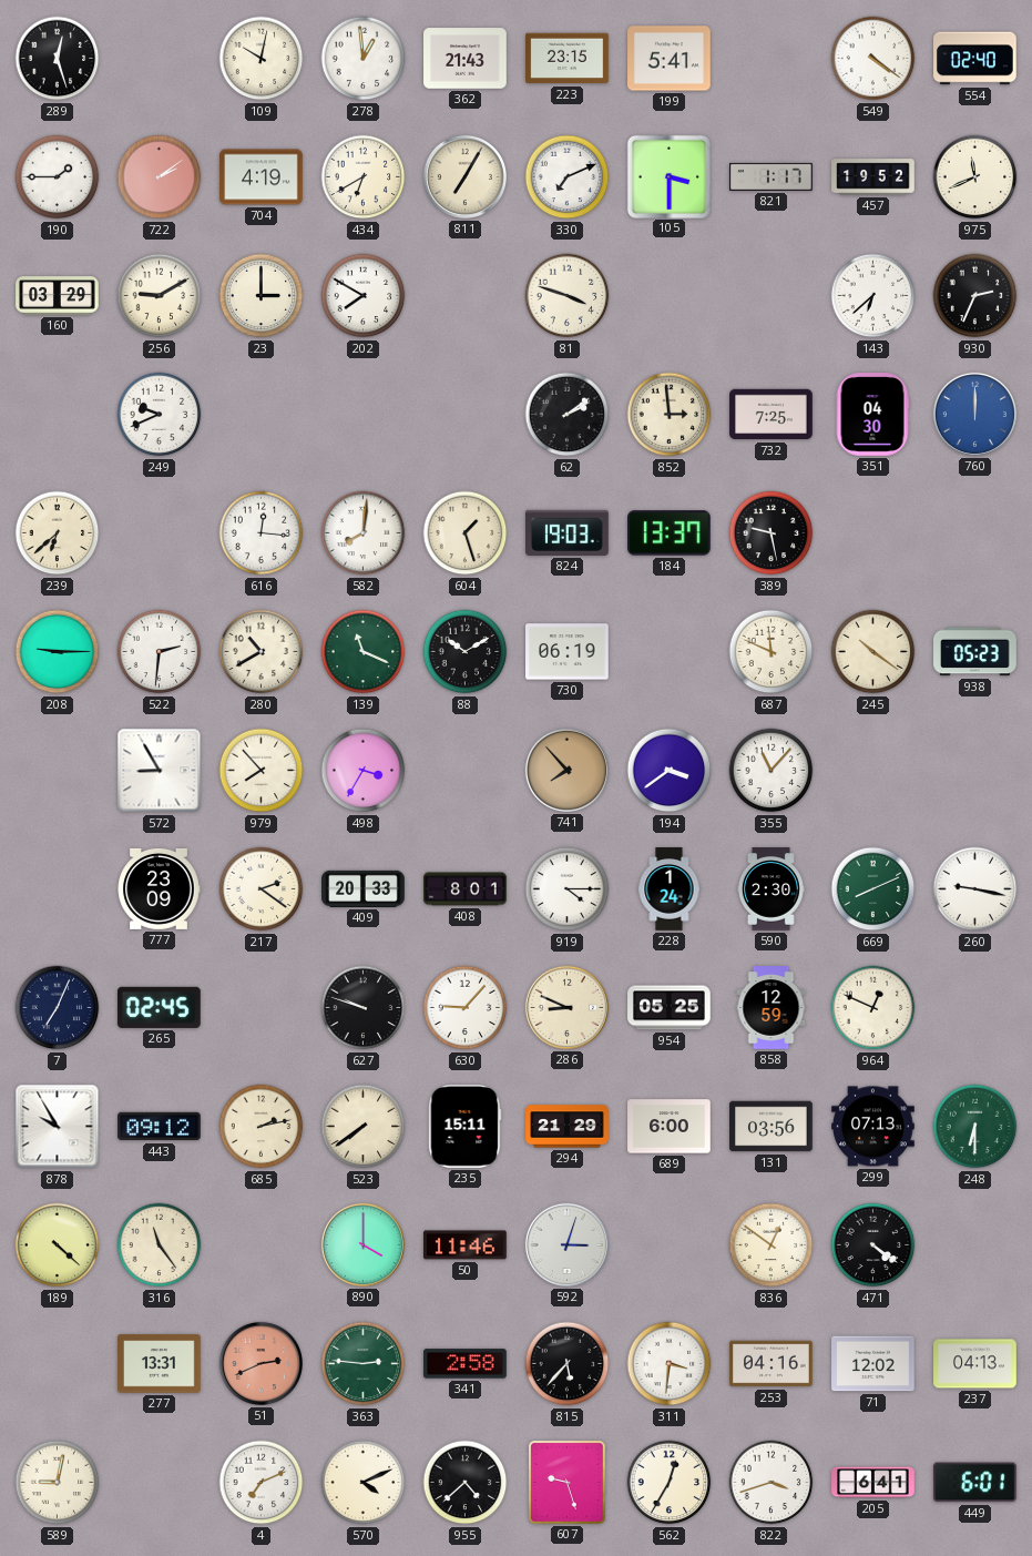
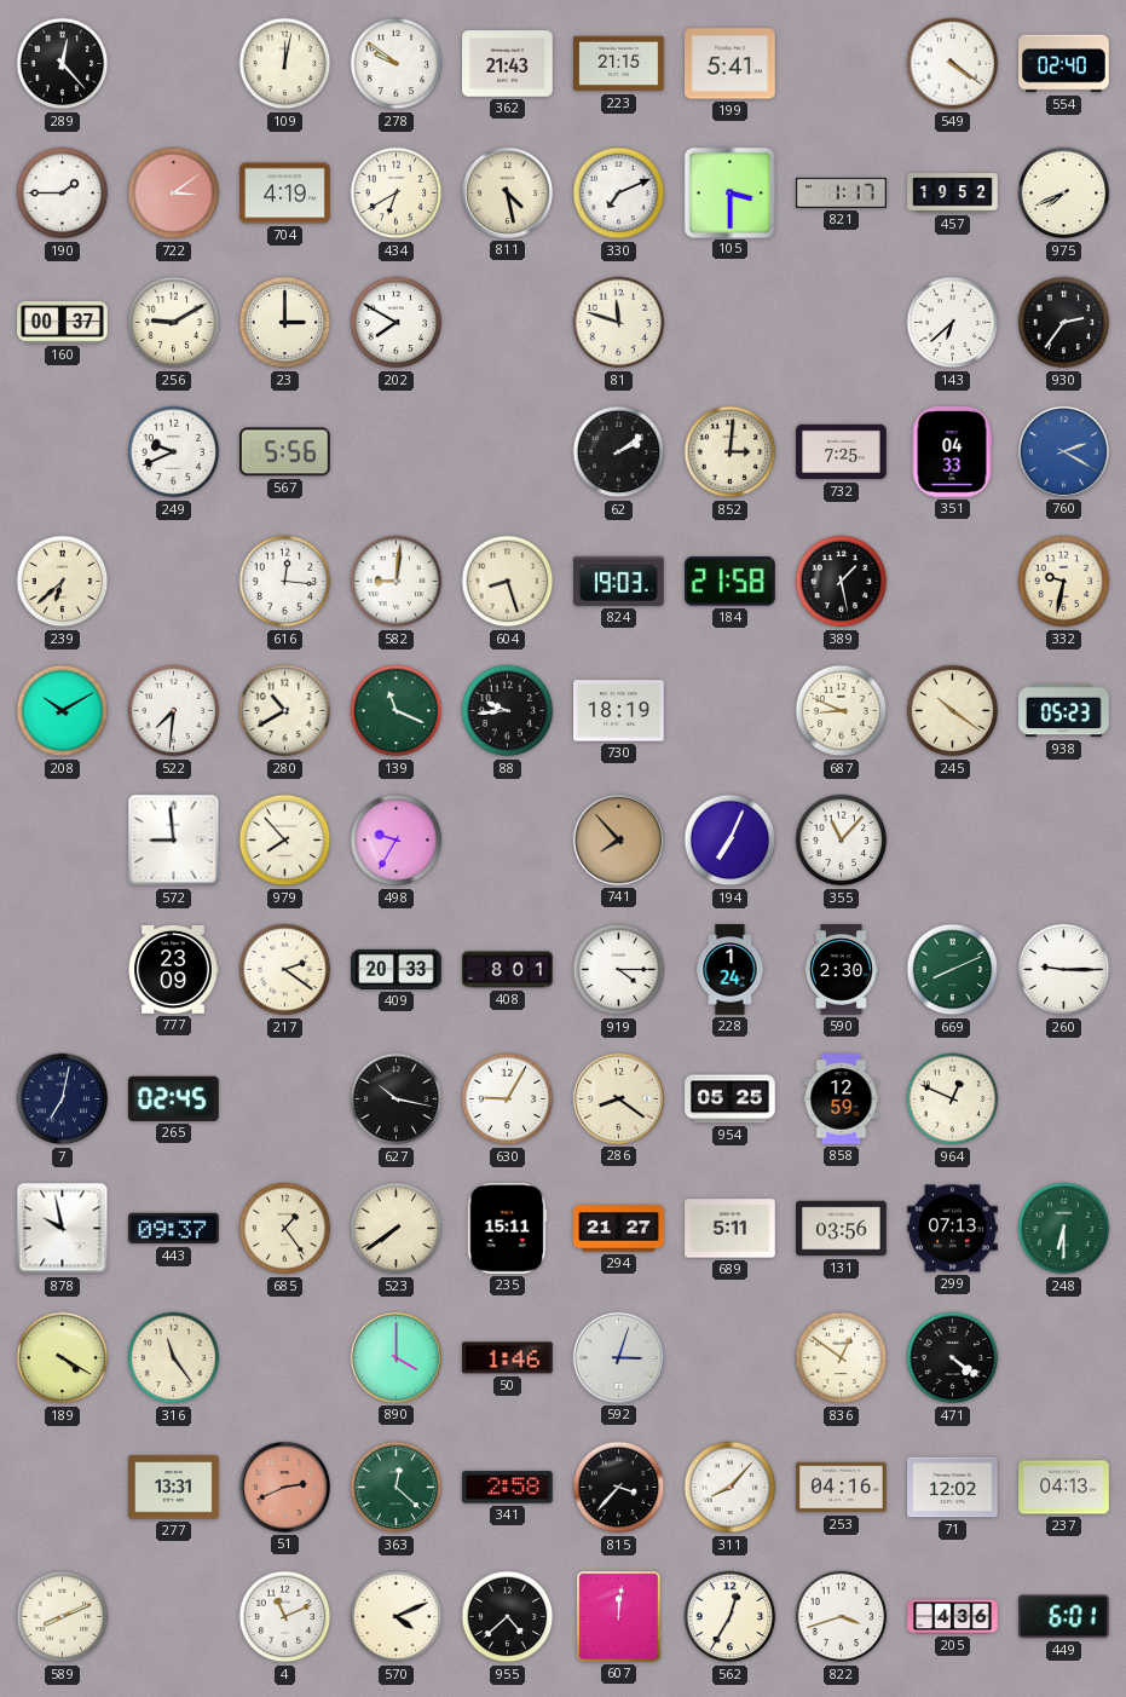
289: 12:27 -> 12:23 (63, 64)
109: 10:02 -> 12:02 (285, 64)
278: 12:59 -> 9:51 (397, 64)
223: 23:15 -> 21:15 (619, 64)
722: 2:09 -> 3:09 (174, 194)
811: 7:05 -> 4:28 (507, 192)
975: 11:41 -> 7:41 (1064, 194)
160: 03:29 -> 00:37 (63, 323)
81: 3:48 -> 11:48 (619, 323)
930: 2:34 -> 2:36 (1064, 323)
567: none -> 5:56 (284, 452)
852: 2:59 -> 3:01 (731, 452)
351: 04:30 -> 04:33 (952, 452)
760: 12:00 -> 2:20 (1063, 451)
582: 8:01 -> 9:01 (397, 582)
604: 1:27 -> 8:27 (508, 582)
184: 13:37 -> 21:58 (731, 582)
389: 9:28 -> 1:28 (842, 582)
332: none -> 9:32 (1064, 582)
208: 9:15 -> 10:10 (63, 711)
522: 2:31 -> 7:31 (174, 711)
88: 10:10 -> 9:44 (508, 711)
730: 06:19 -> 18:19 (619, 711)
687: 11:49 -> 8:49 (842, 711)
572: 8:55 -> 8:59 (174, 841)
498: 3:35 -> 9:35 (397, 841)
194: 3:39 -> 7:04 (731, 841)
260: 9:17 -> 9:15 (1064, 970)
7: 7:04 -> 7:02 (63, 1099)
627: 9:48 -> 10:17 (397, 1099)
630: 9:07 -> 9:05 (508, 1099)
286: 8:49 -> 8:21 (618, 1098)
878: 9:55 -> 9:58 (63, 1229)
443: 09:12 -> 09:37 (174, 1229)
685: 2:13 -> 1:24 (285, 1229)
294: 21:29 -> 21:27 (619, 1229)
689: 6:00 -> 5:11 (731, 1229)
189: 4:22 -> 4:20 (63, 1358)
50: 11:46 -> 1:46 (508, 1358)
363: 2:46 -> 12:22 (397, 1488)
815: 5:37 -> 3:37 (619, 1488)
311: 3:31 -> 8:07 (731, 1488)
589: 9:02 -> 8:11 (63, 1617)
4: 7:11 -> 11:11 (285, 1617)
607: 9:27 -> 12:01 (619, 1617)
205: 6:41 -> 4:36 (953, 1617)
